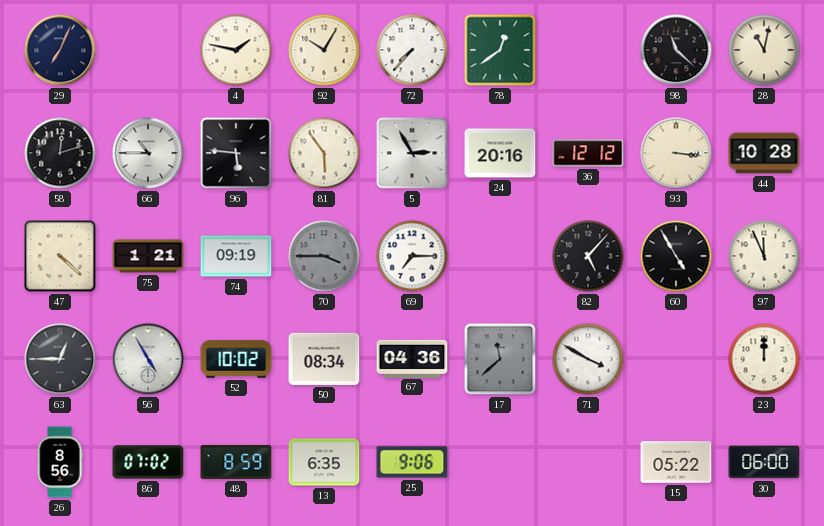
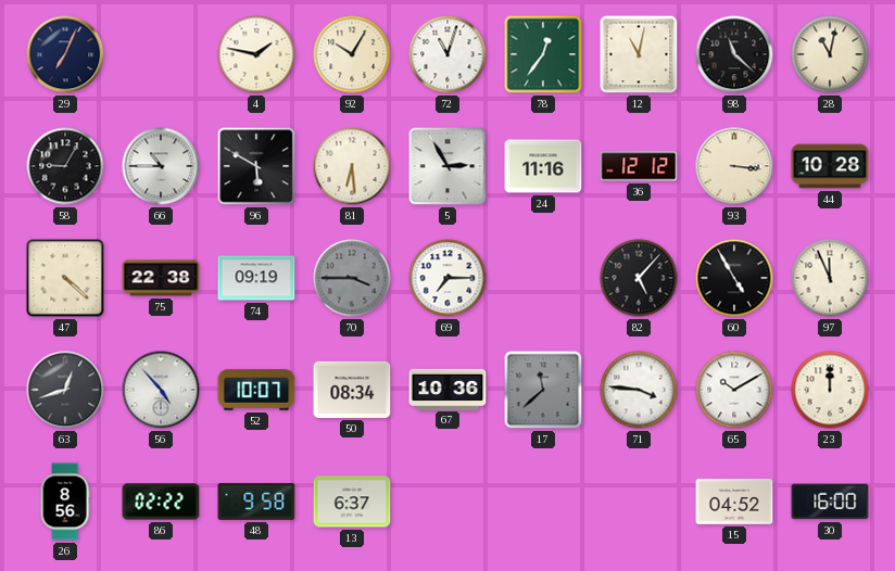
72: 7:37 -> 11:03 (447, 54)
78: 12:39 -> 12:36 (543, 54)
12: none -> 11:02 (639, 54)
58: 12:12 -> 9:05 (65, 166)
96: 5:46 -> 5:50 (256, 166)
81: 5:54 -> 6:29 (352, 166)
24: 20:16 -> 11:16 (543, 166)
75: 1:21 -> 22:38 (161, 278)
63: 12:45 -> 12:42 (65, 390)
56: 4:55 -> 4:53 (161, 390)
52: 10:02 -> 10:07 (256, 390)
67: 04:36 -> 10:36 (447, 389)
71: 3:50 -> 3:46 (639, 390)
65: none -> 10:10 (734, 390)
86: 07:02 -> 02:22 (161, 502)
48: 8:59 -> 9:58 (256, 502)
13: 6:35 -> 6:37 (352, 502)
25: 9:06 -> none (412, 462)
15: 05:22 -> 04:52 (734, 503)
30: 06:00 -> 16:00 (830, 502)
